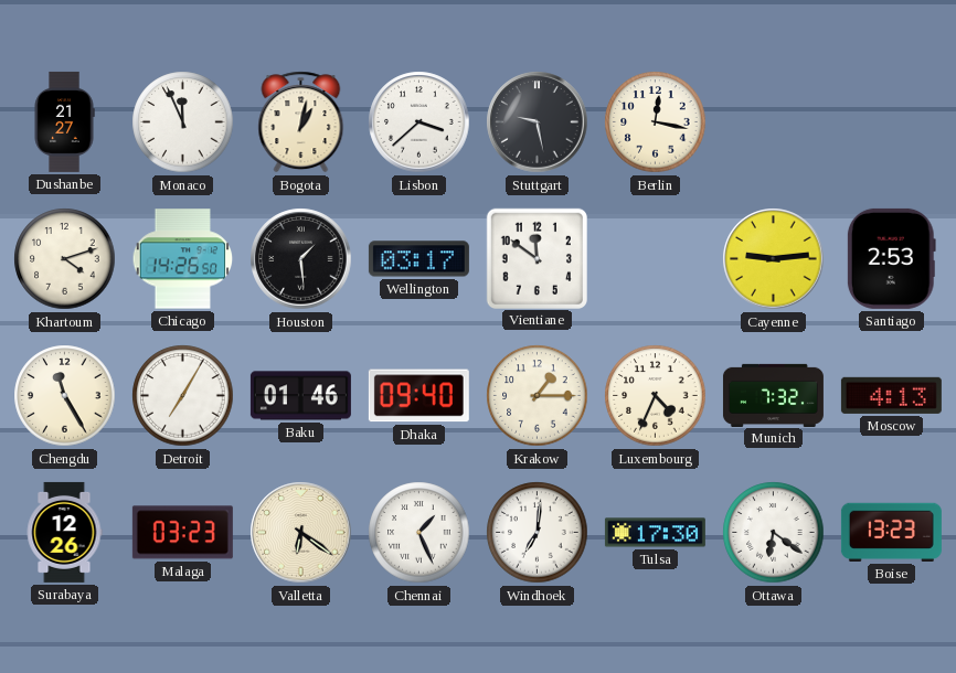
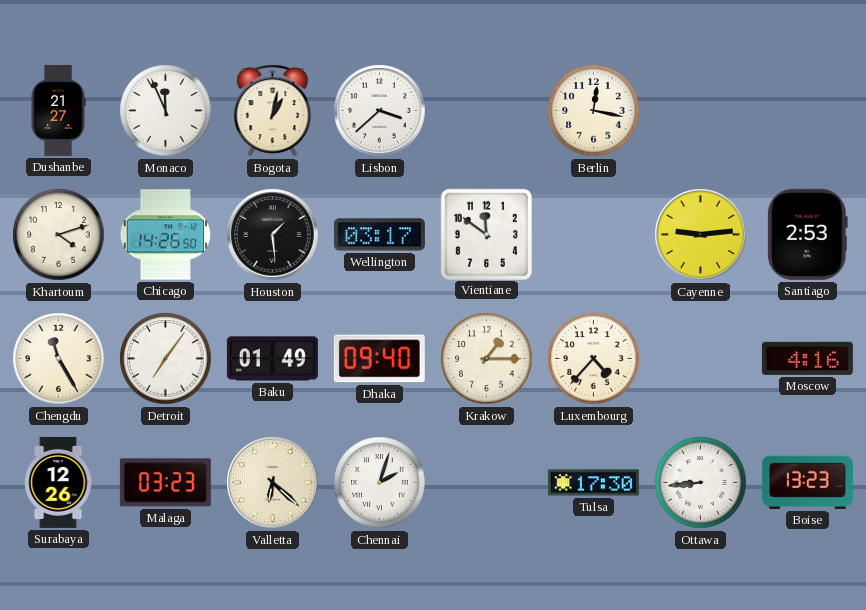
Stuttgart: 9:28 -> none (538, 122)
Detroit: 7:05 -> 7:06 (166, 359)
Baku: 01:46 -> 01:49 (272, 359)
Luxembourg: 4:34 -> 4:37 (594, 359)
Munich: 7:32 -> none (773, 395)
Moscow: 4:13 -> 4:16 (807, 358)
Valletta: 6:21 -> 6:22 (273, 483)
Chennai: 1:26 -> 2:03 (380, 483)
Windhoek: 7:01 -> none (538, 533)
Ottawa: 6:21 -> 8:44 (701, 483)
